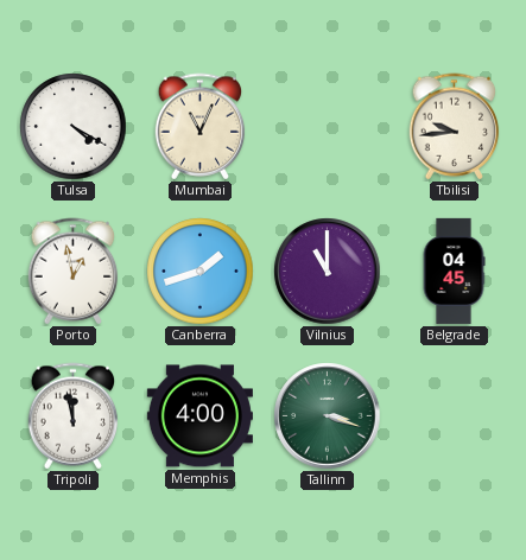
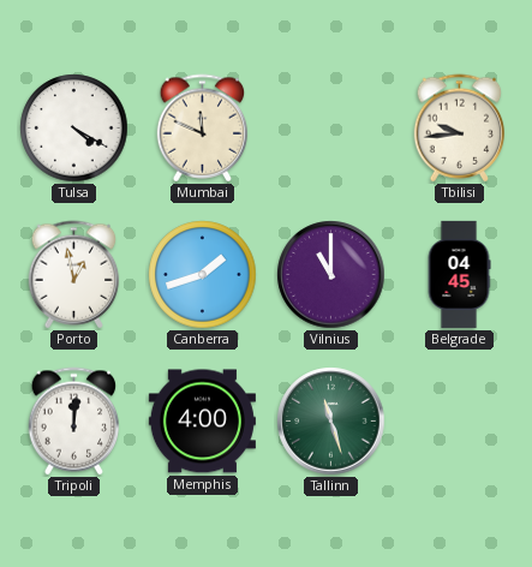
Mumbai: 11:04 -> 11:49 (203, 129)
Tripoli: 11:58 -> 12:01 (74, 422)
Tallinn: 3:18 -> 11:27 (331, 422)
